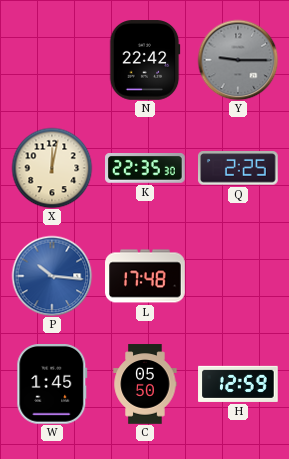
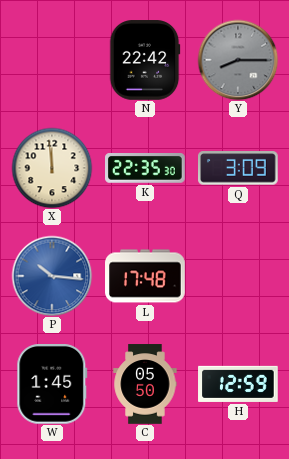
Y: 9:15 -> 8:15 (238, 60)
X: 12:02 -> 11:59 (52, 168)
Q: 2:25 -> 3:09 (239, 168)
